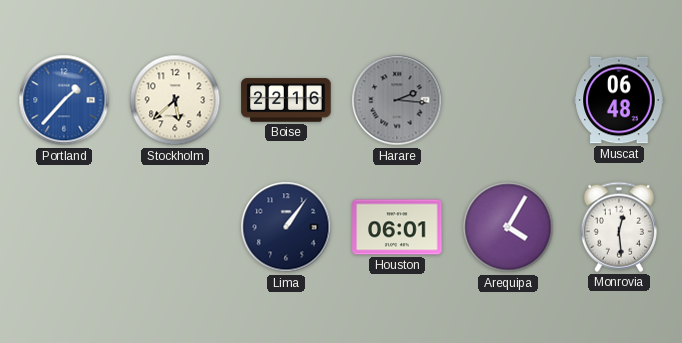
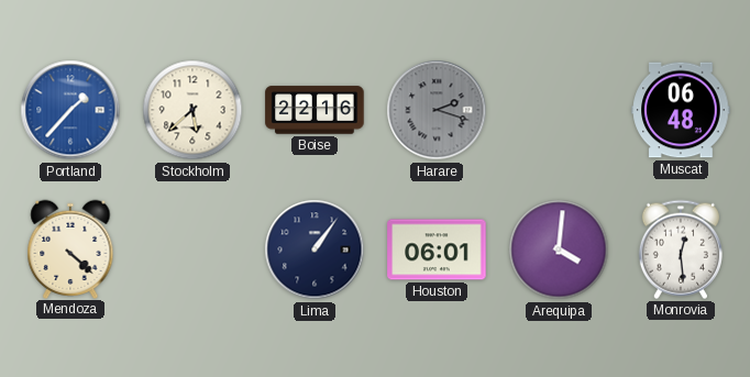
Harare: 2:16 -> 2:18 (437, 110)
Mendoza: none -> 4:22 (70, 248)
Arequipa: 4:05 -> 4:01 (559, 250)
